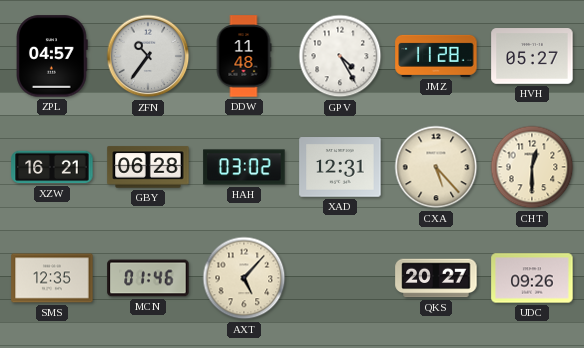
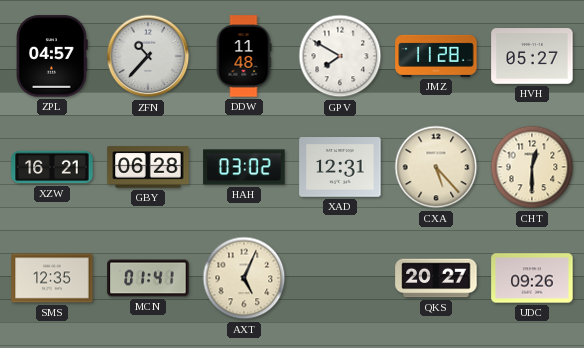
ZFN: 10:36 -> 10:37 (148, 56)
GPV: 4:25 -> 7:50 (340, 56)
MCN: 01:46 -> 01:41 (148, 278)
AXT: 5:07 -> 5:04 (244, 278)
